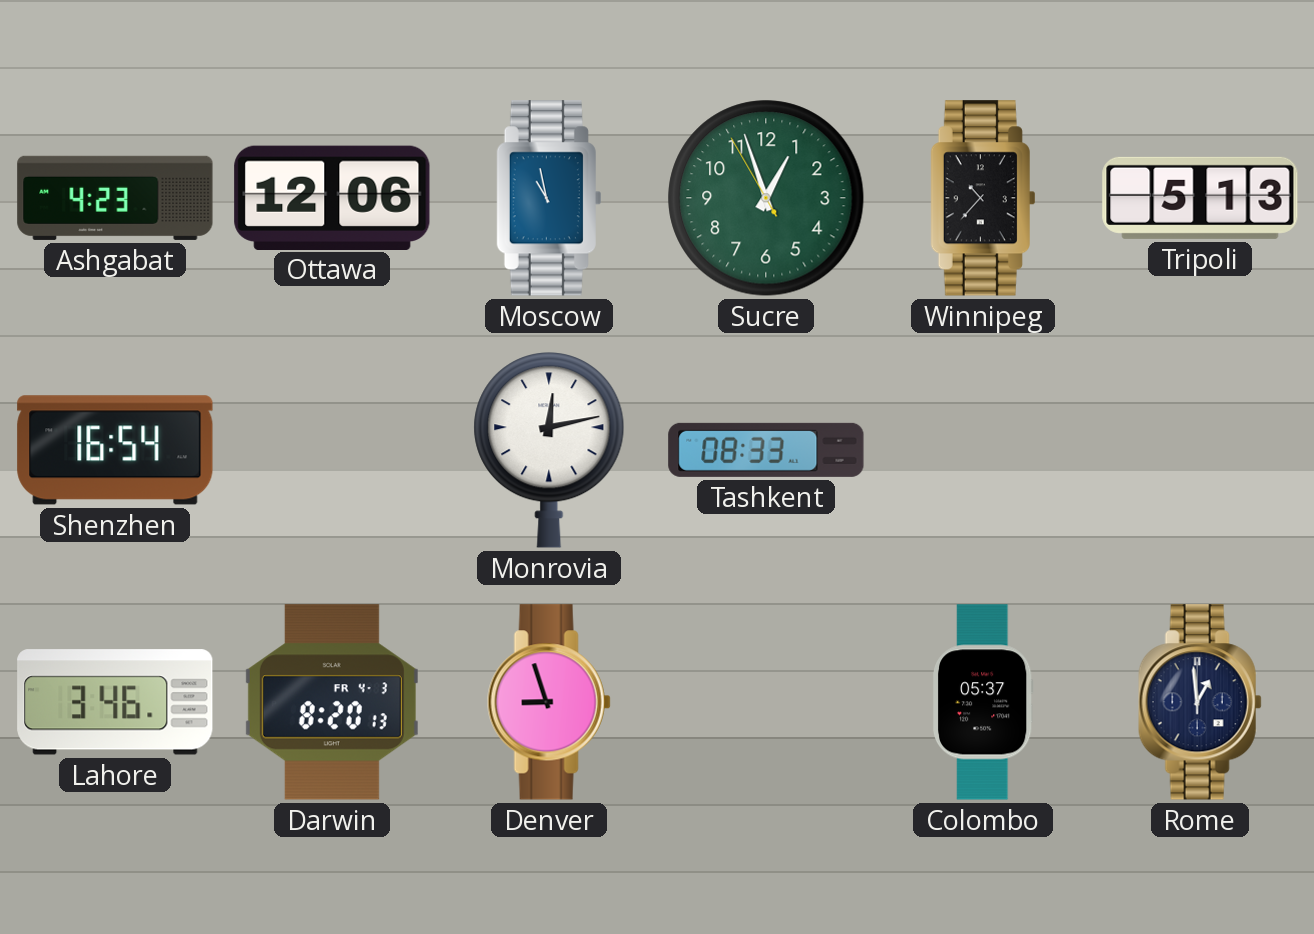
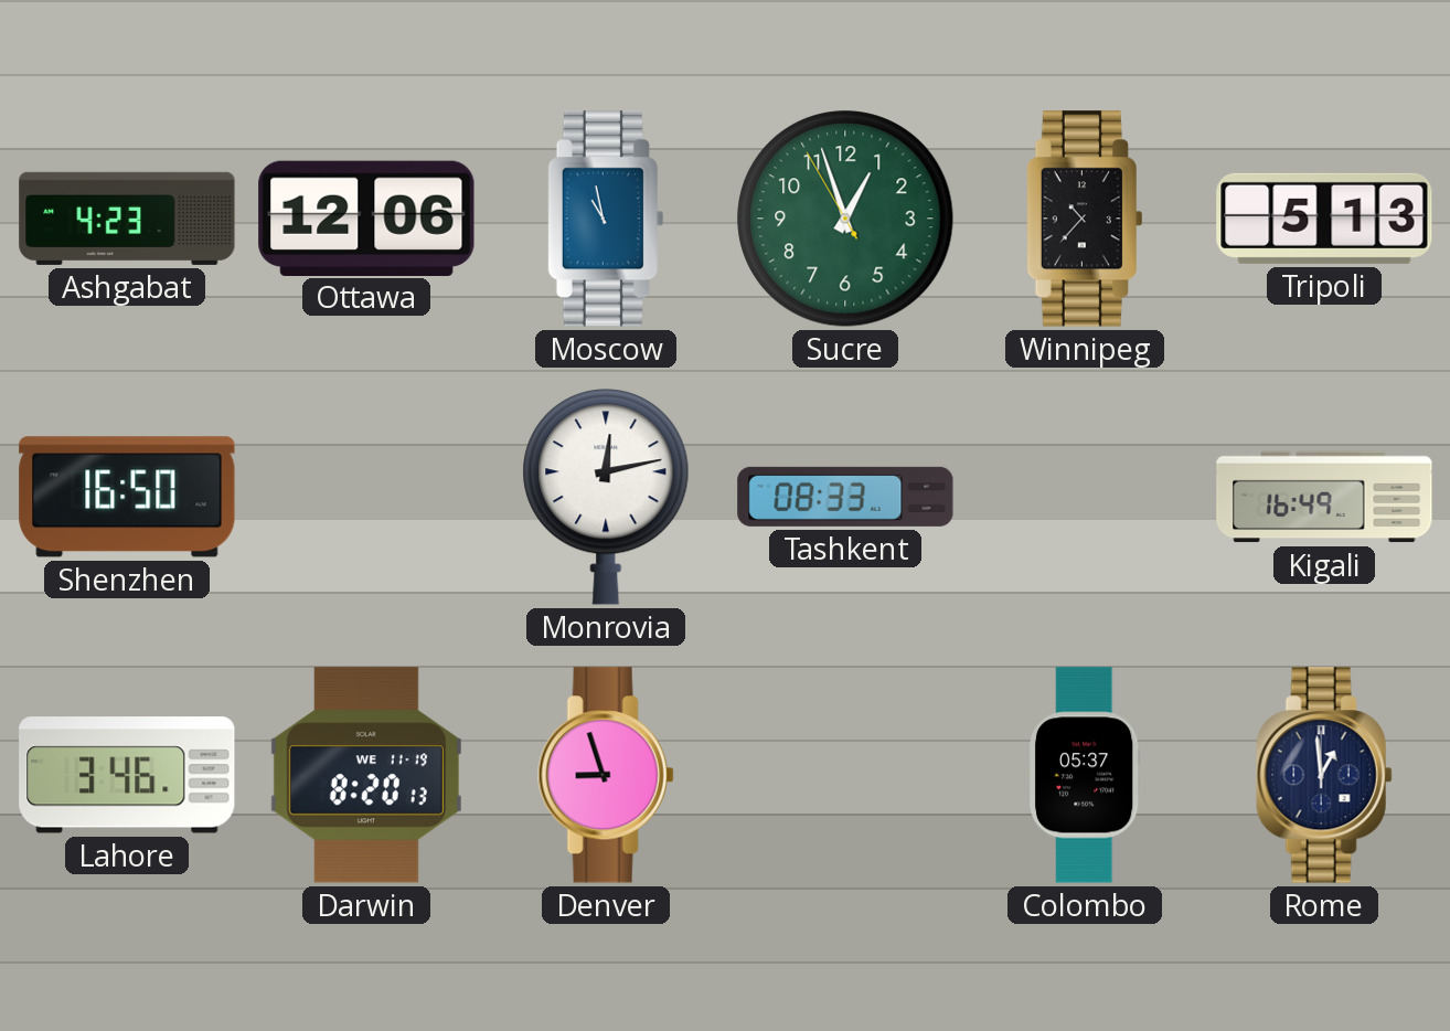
Shenzhen: 16:54 -> 16:50 (127, 497)
Kigali: none -> 16:49 (1324, 497)
Darwin date: FR 4-3 -> WE 11-19 (366, 775)
